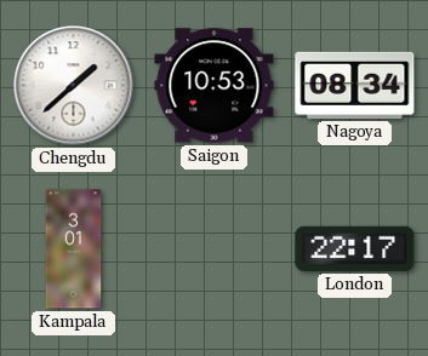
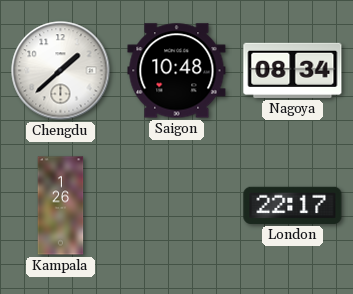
Saigon: 10:53 -> 10:48 (177, 71)
Kampala: 3:01 -> 1:26 (61, 206)
